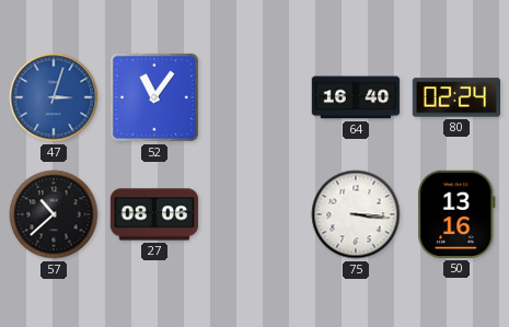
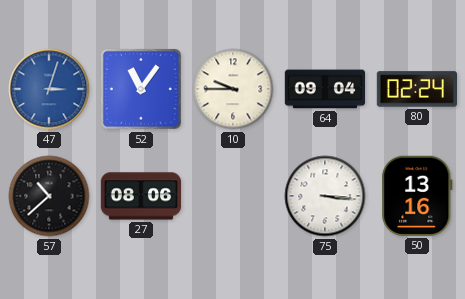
10: none -> 9:45 (233, 89)
64: 16:40 -> 09:04 (325, 89)
